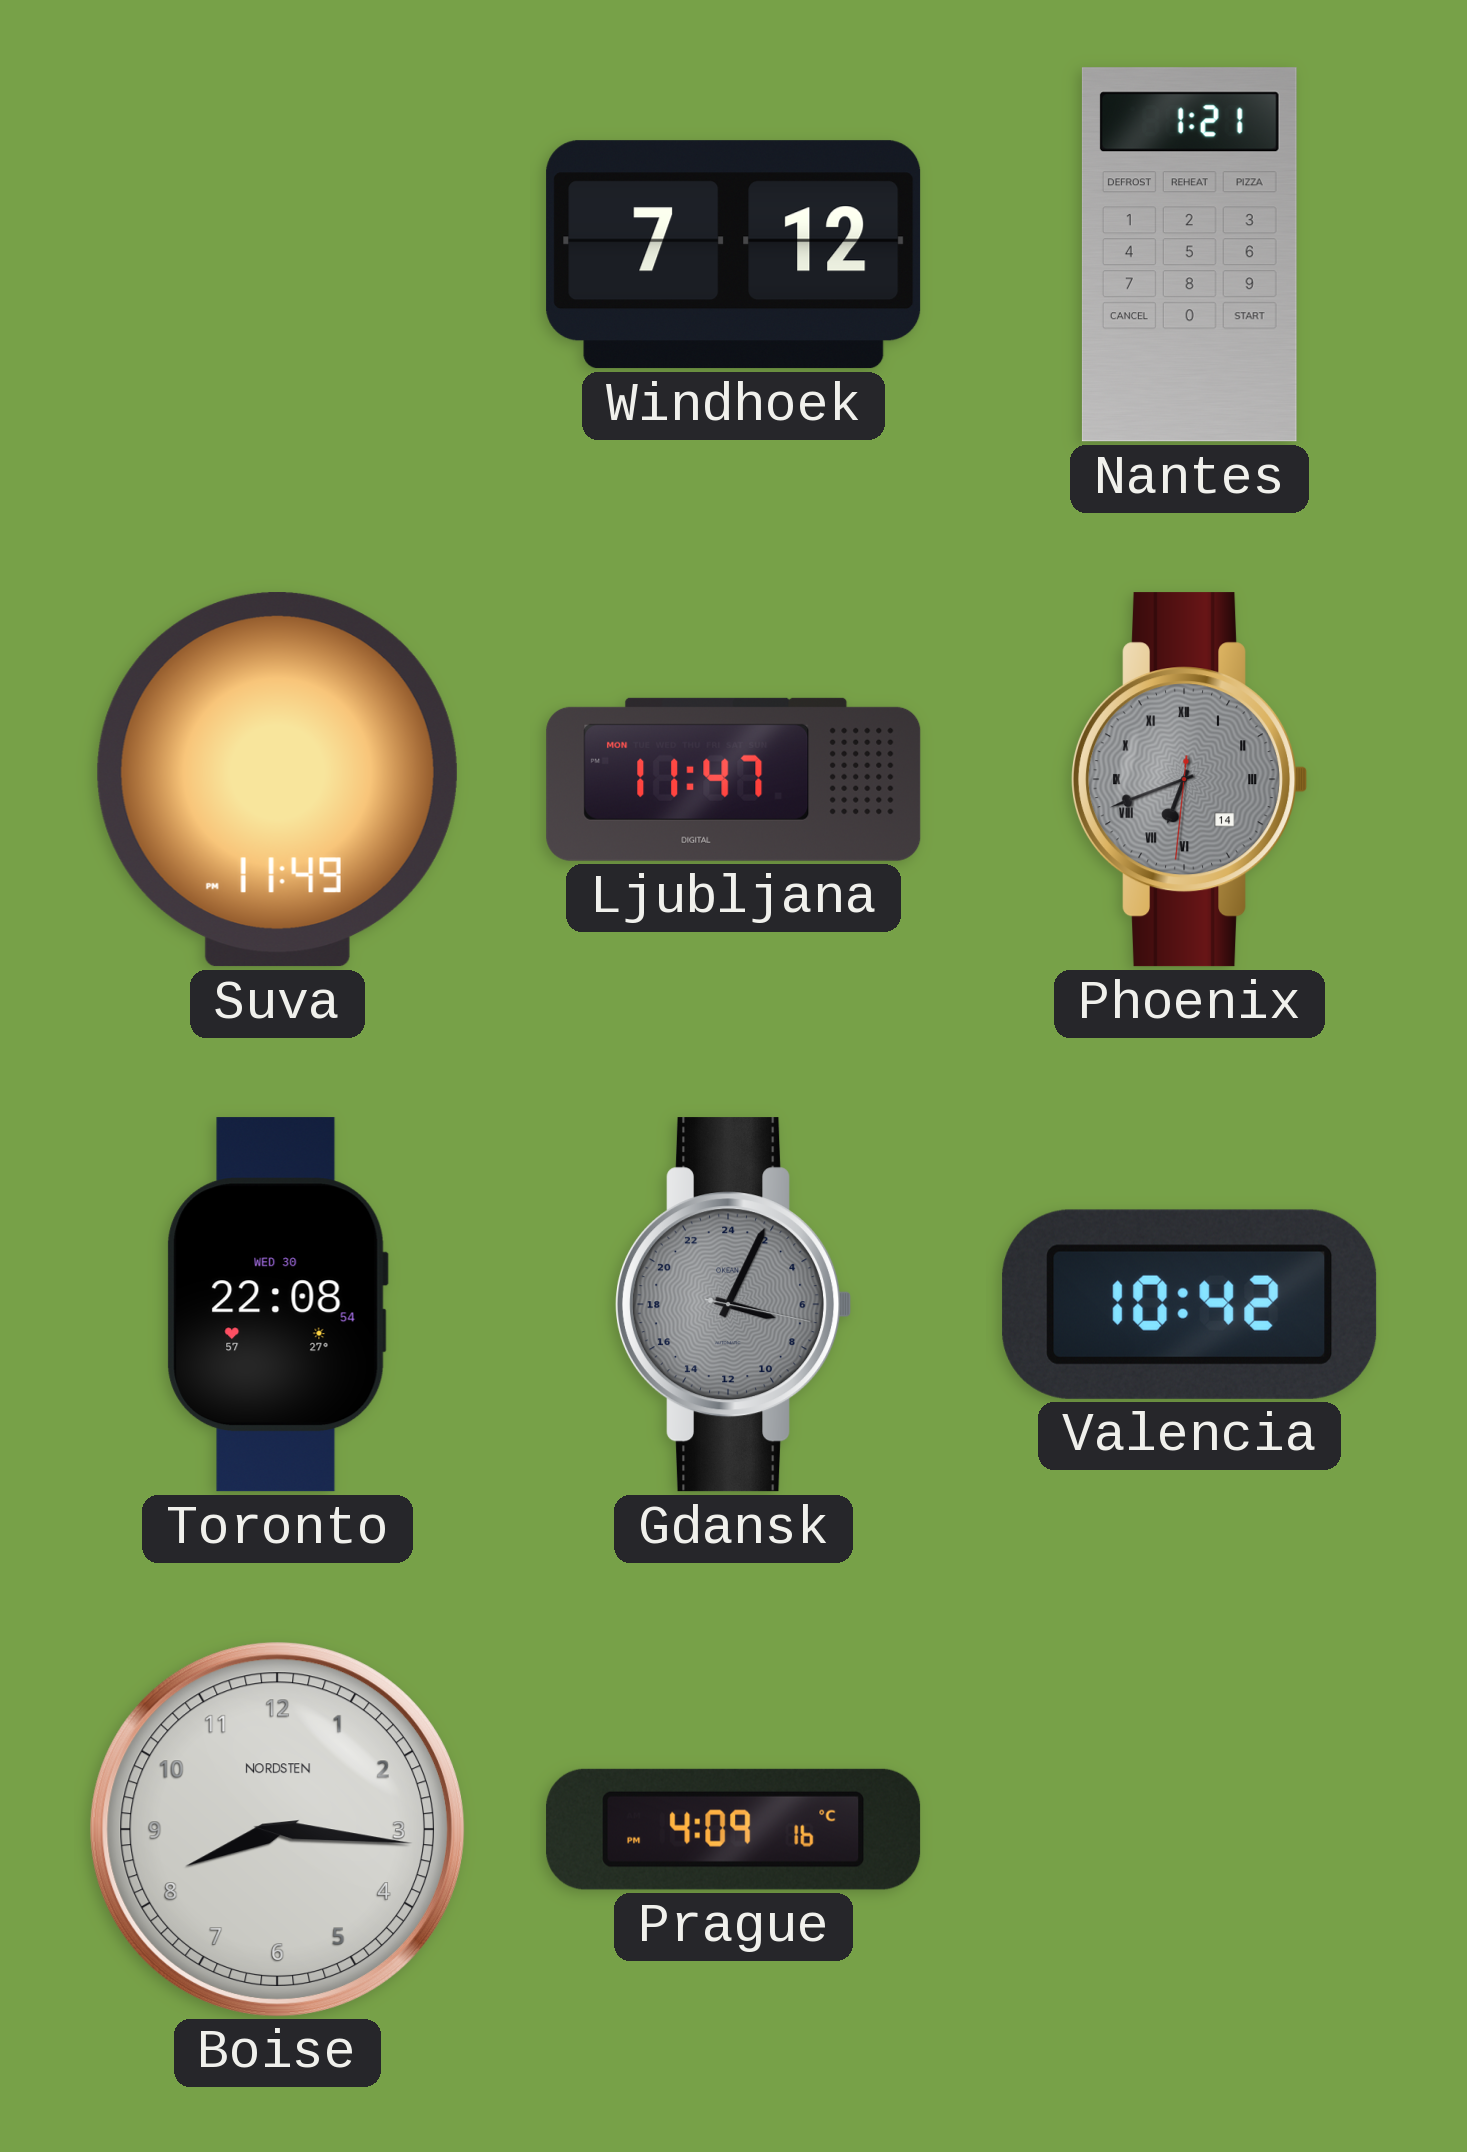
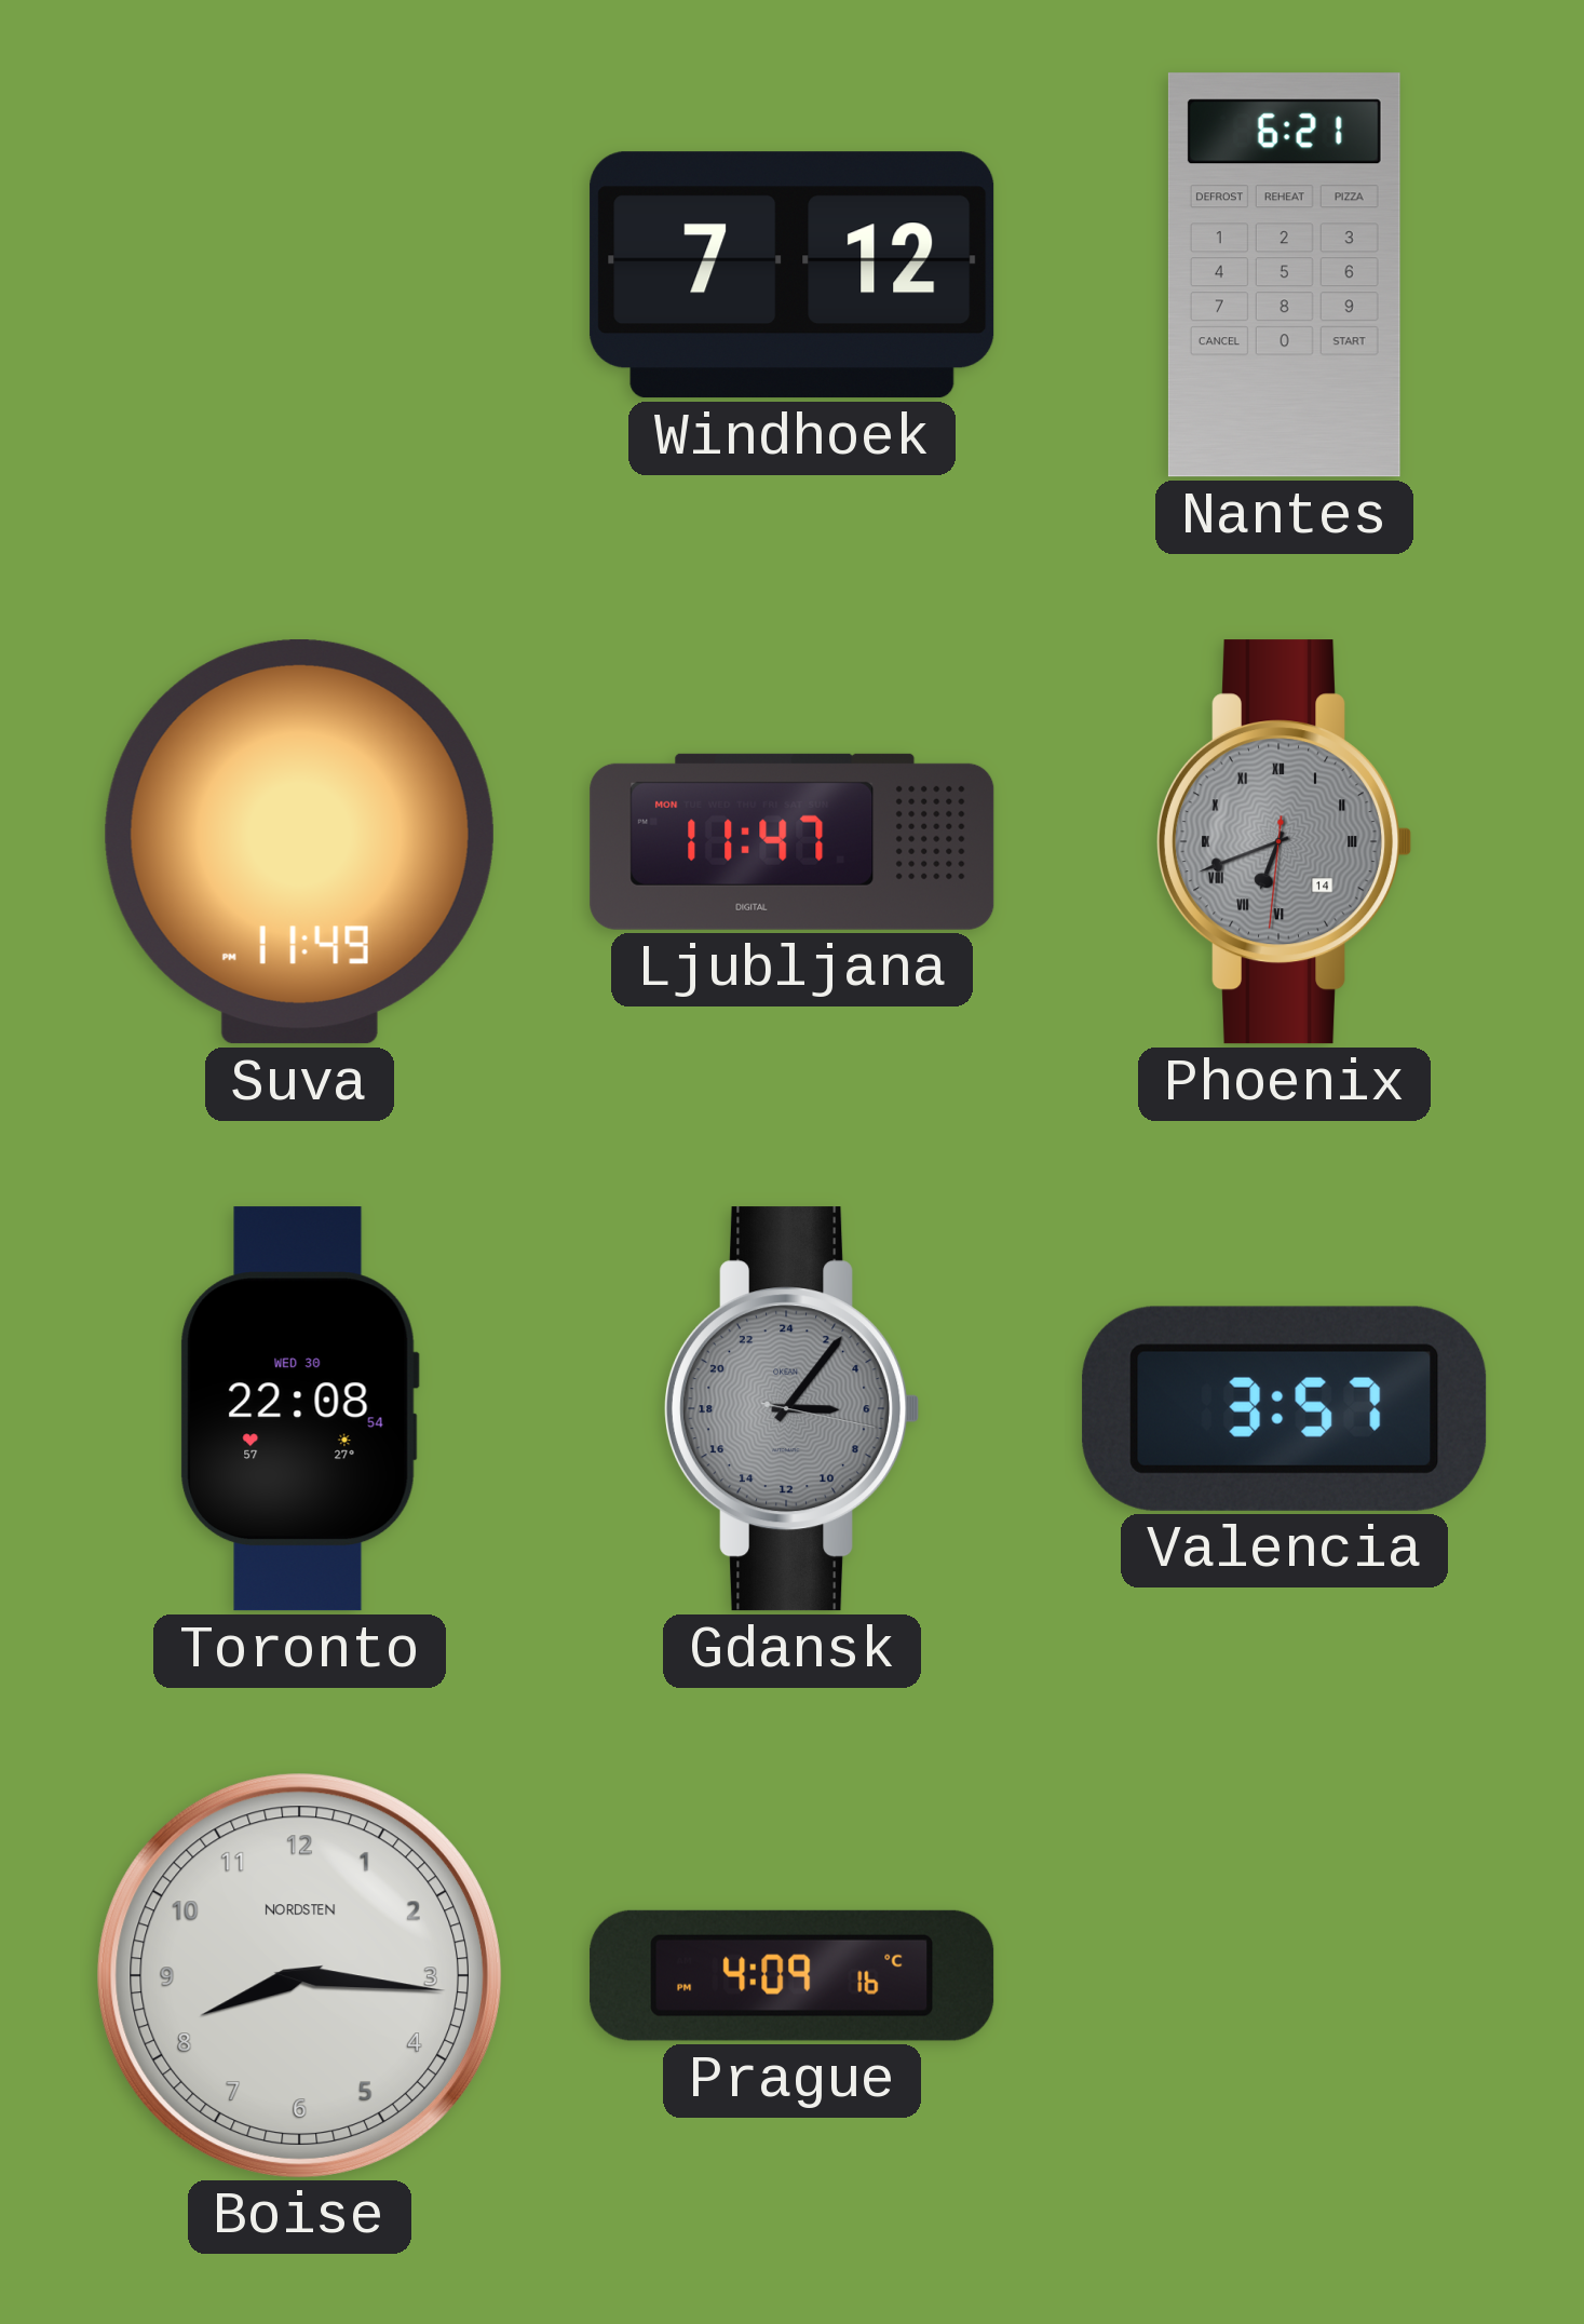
Nantes: 1:21 -> 6:21 (1284, 275)
Gdansk: 7:04 -> 6:06 (793, 1409)
Valencia: 10:42 -> 3:57 (1285, 1408)
